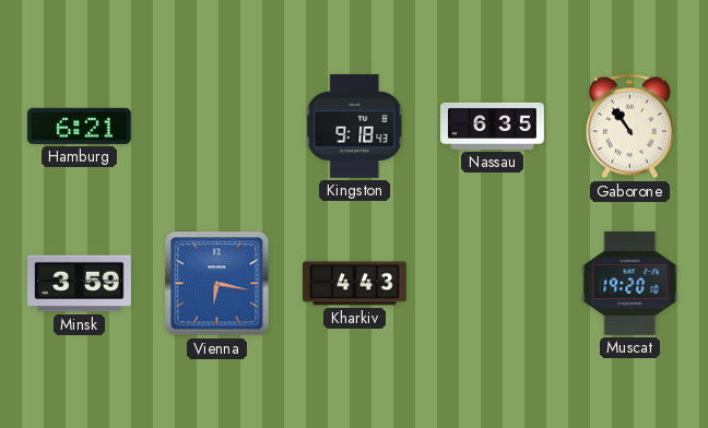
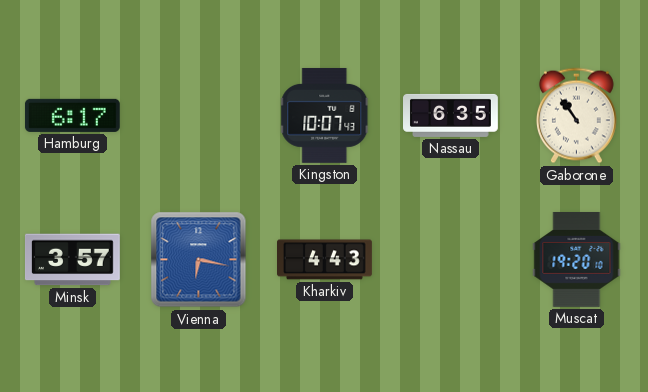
Hamburg: 6:21 -> 6:17 (72, 115)
Kingston: 9:18 -> 10:07 (325, 115)
Minsk: 3:59 -> 3:57 (72, 260)
